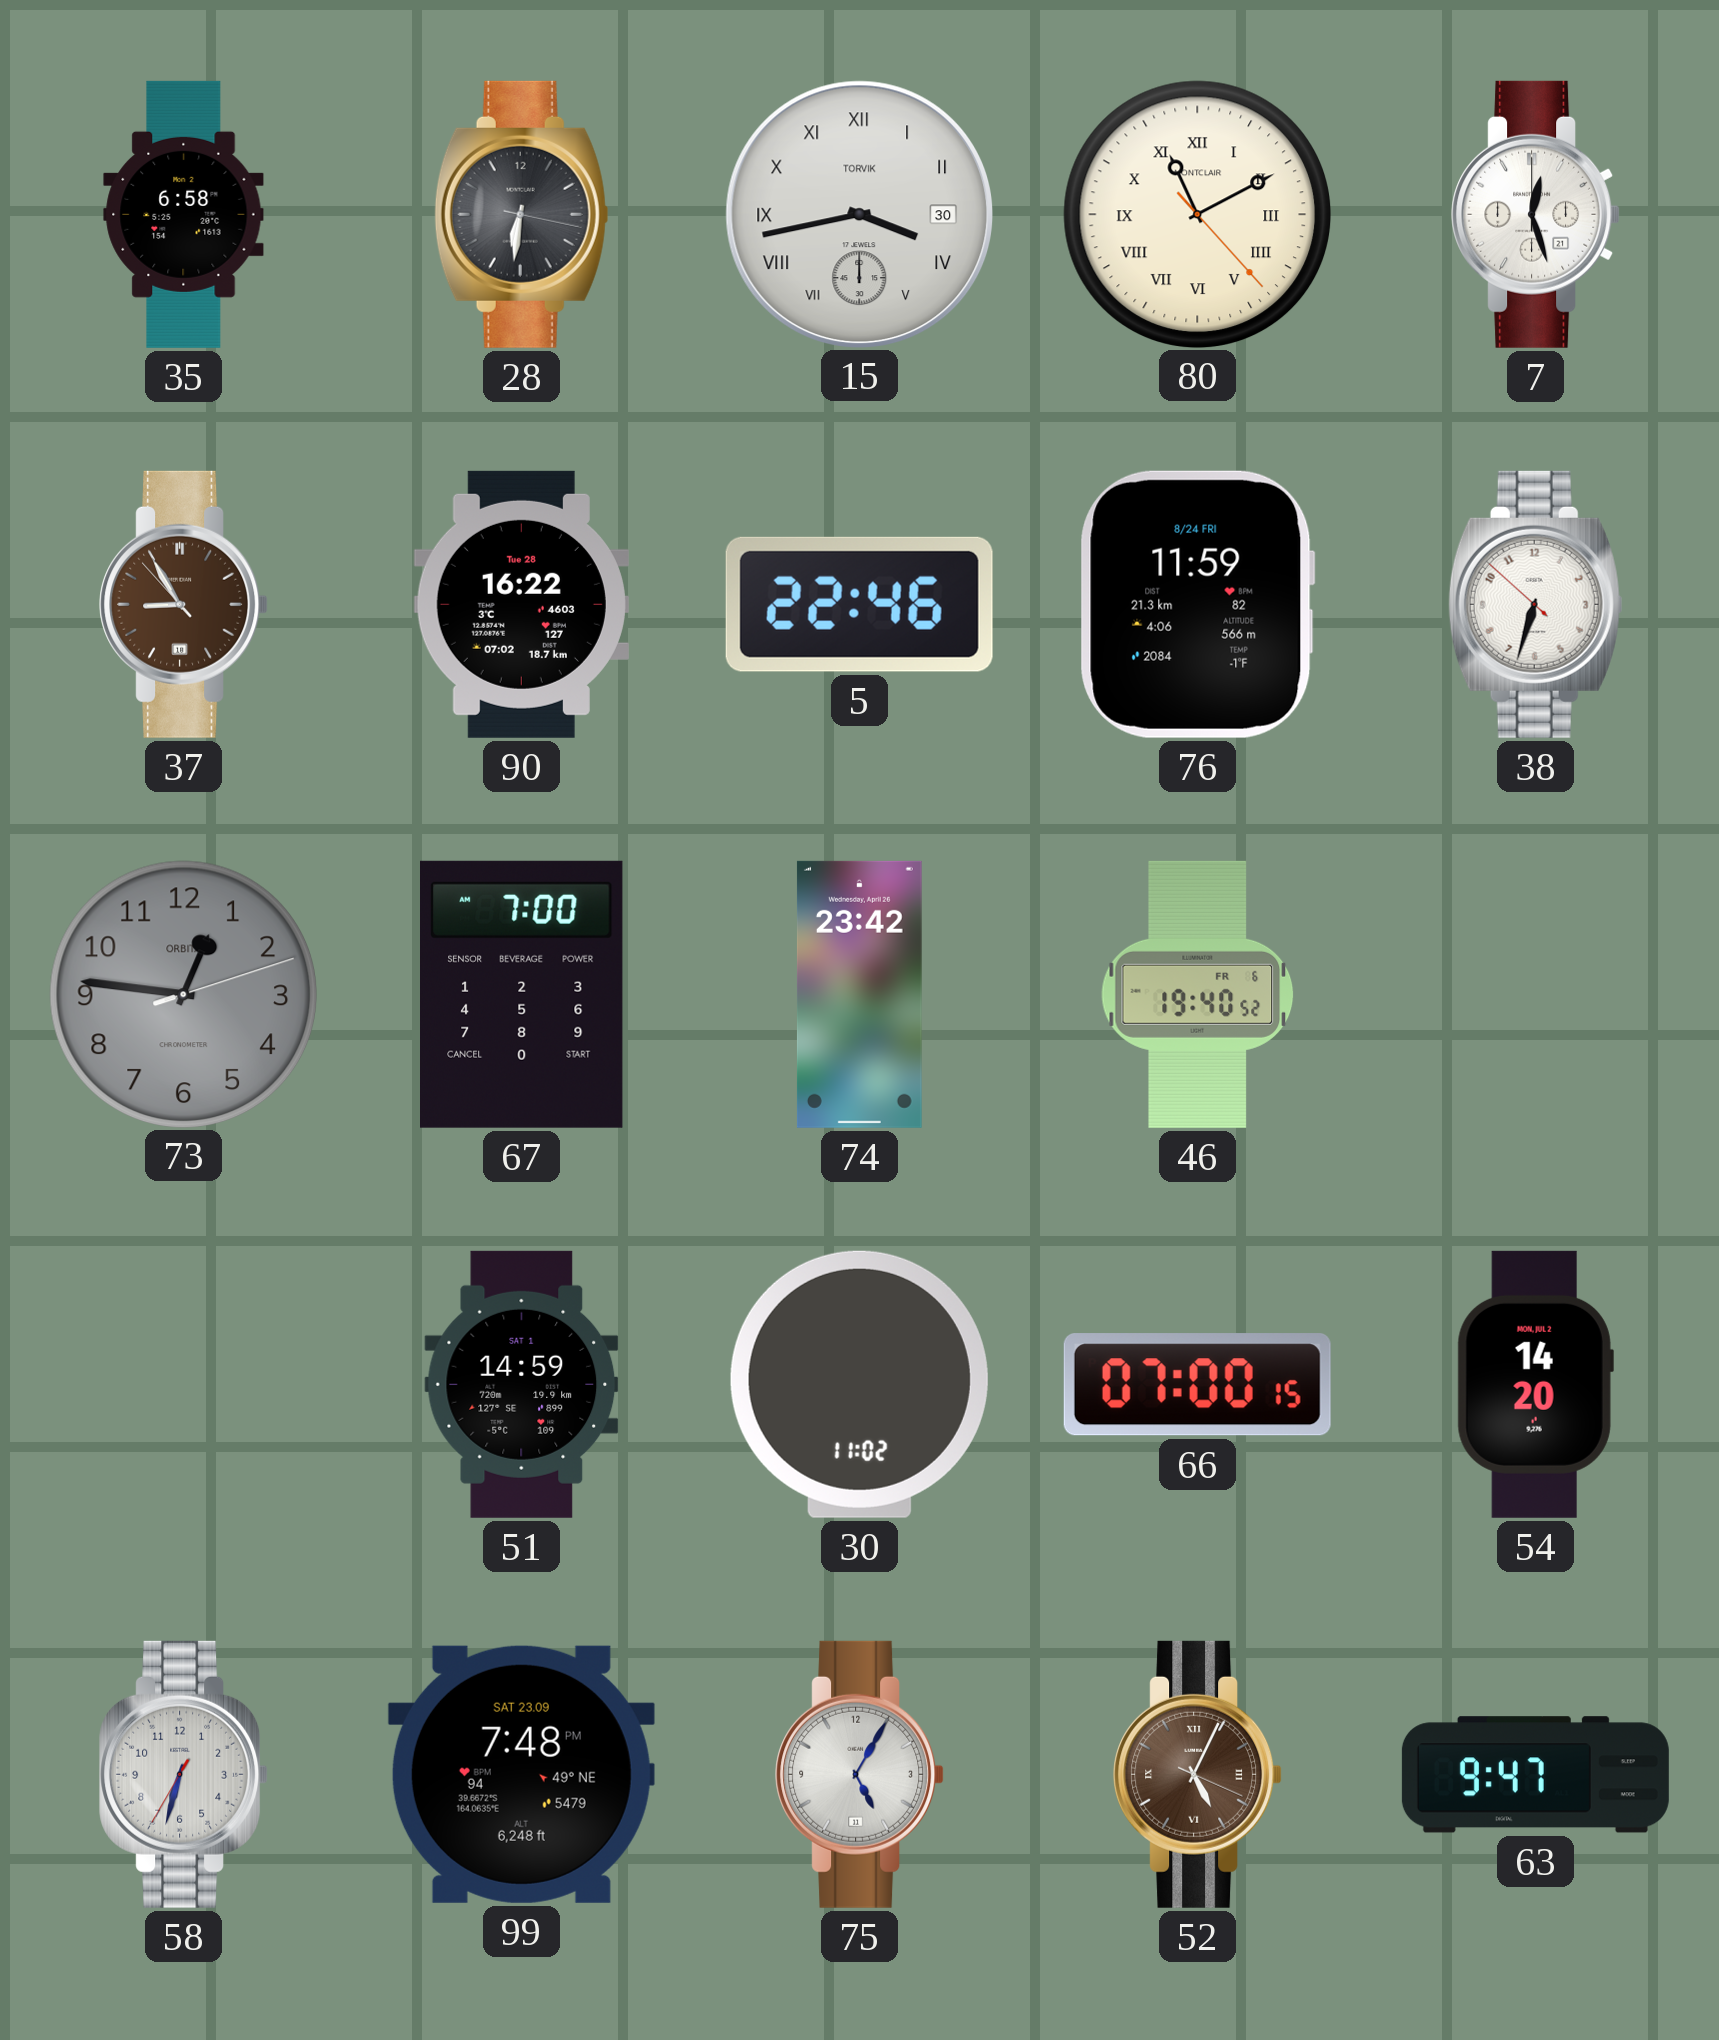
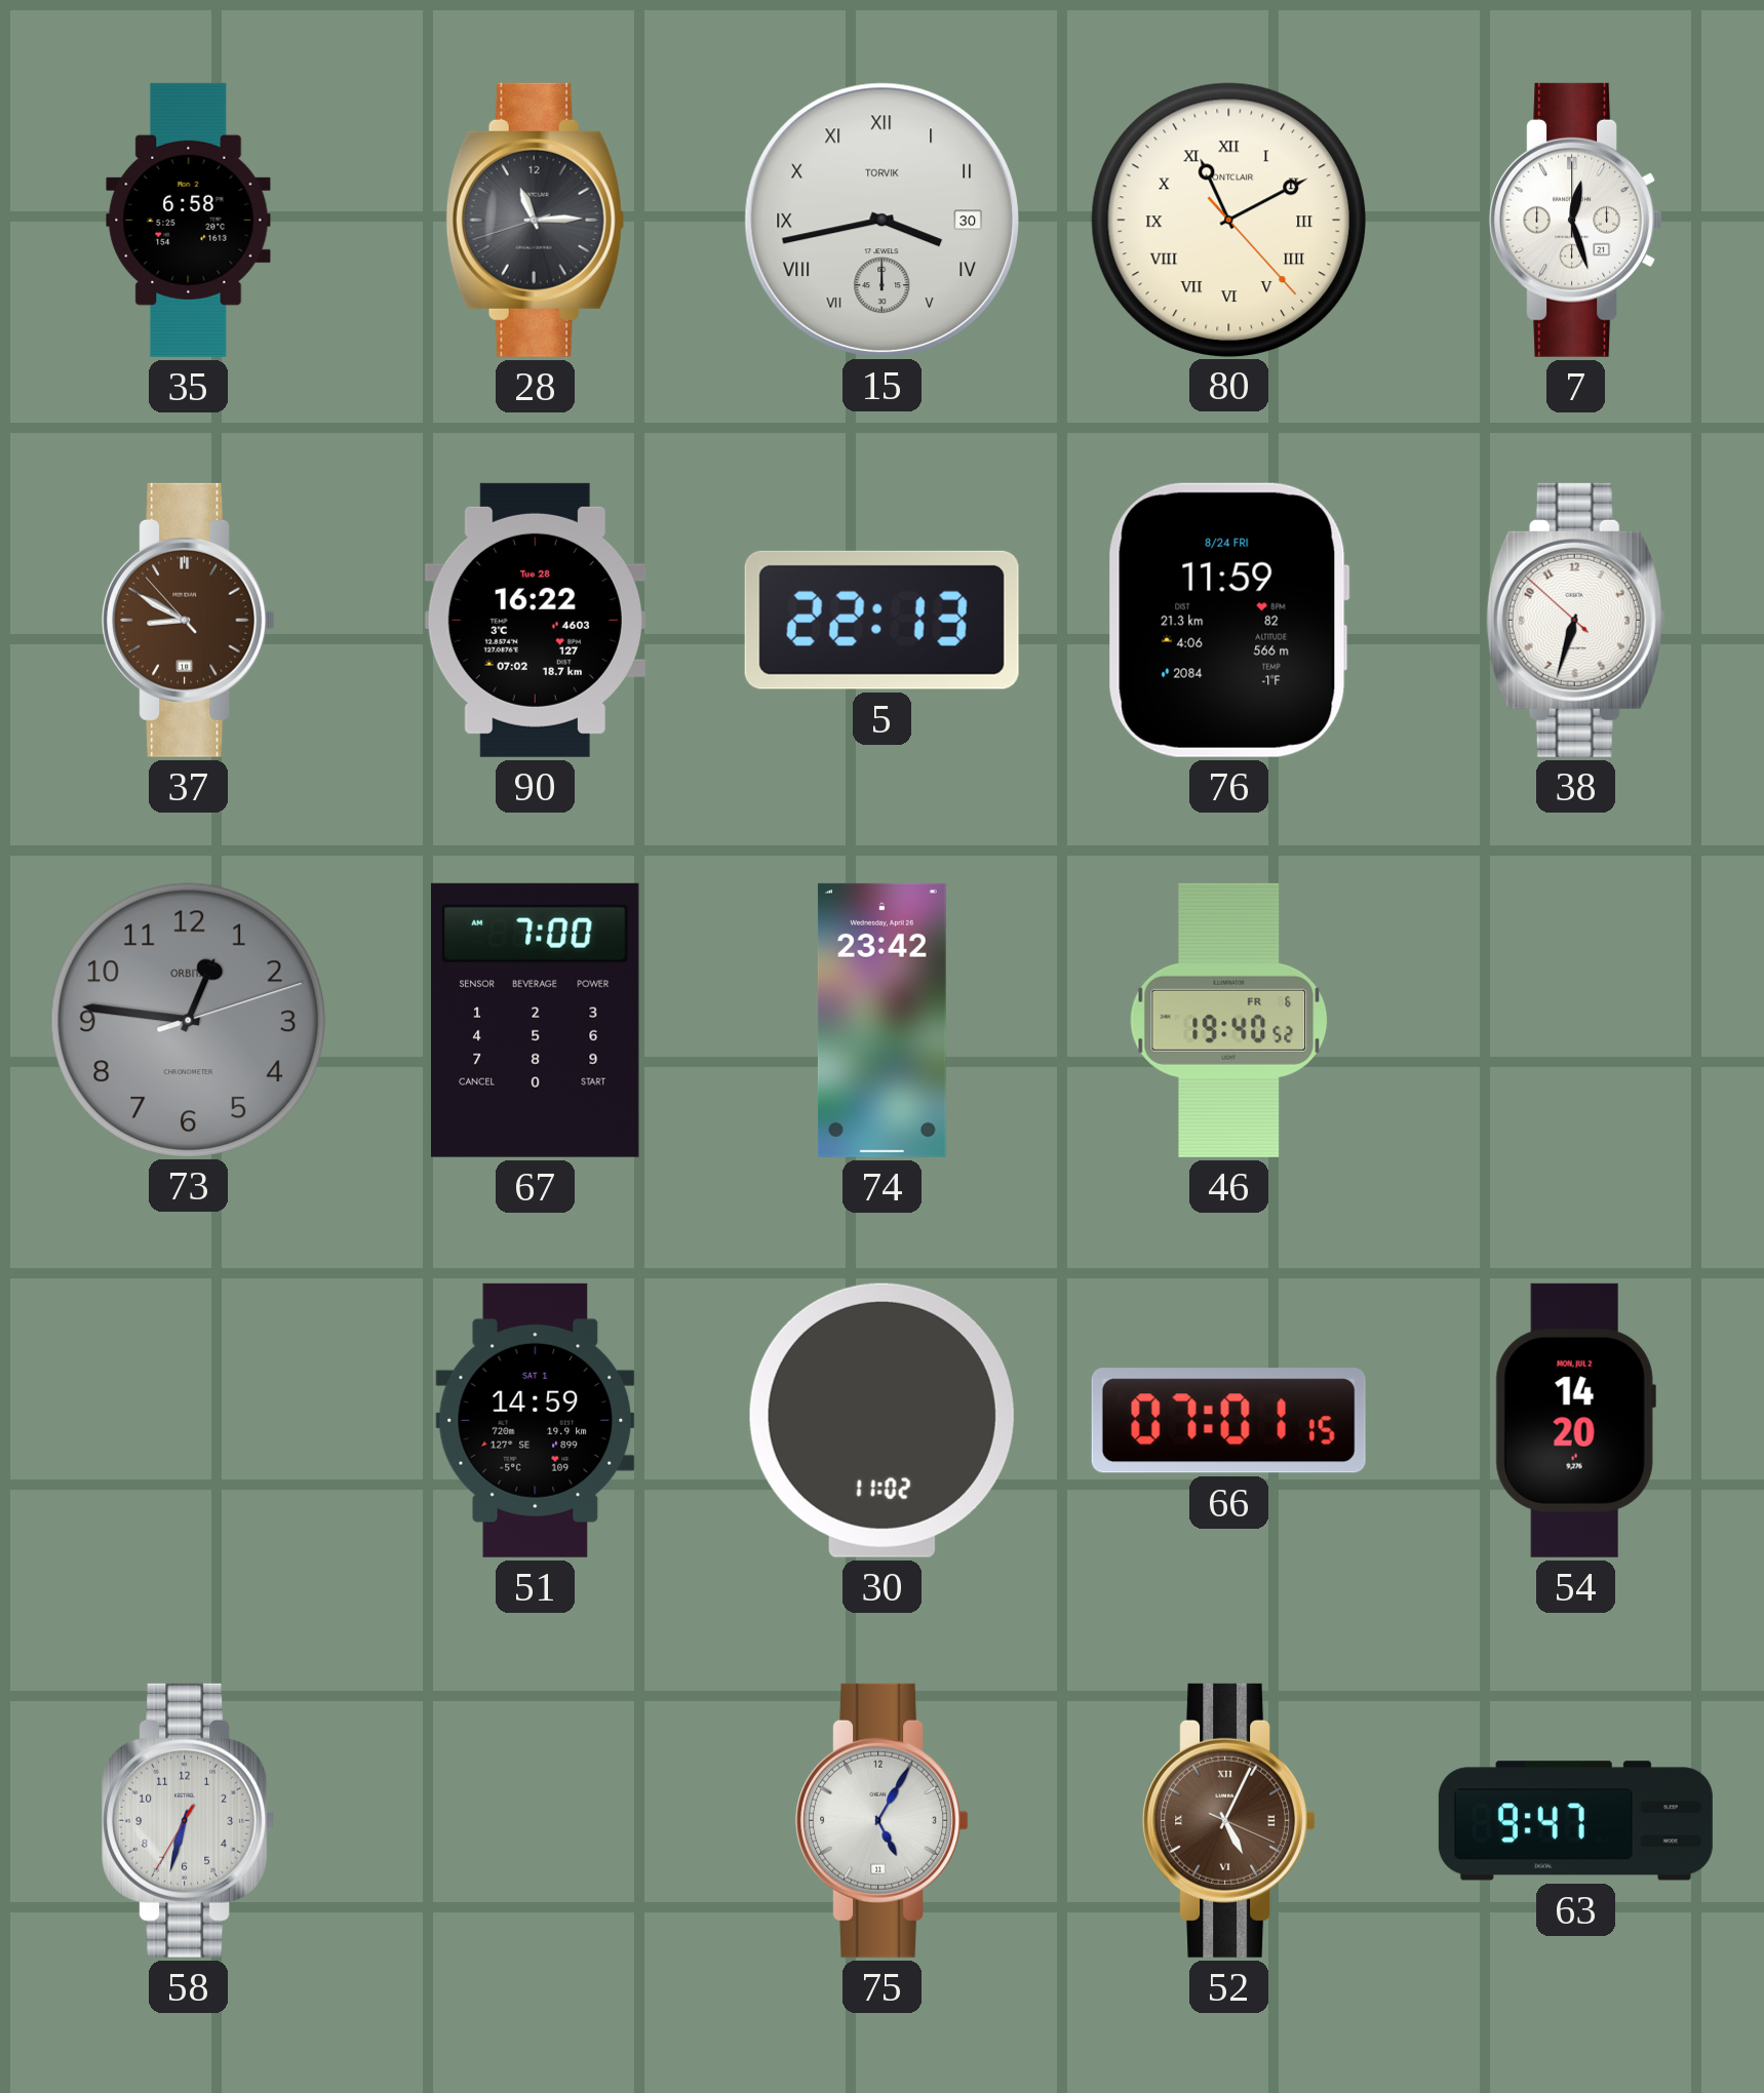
28: 6:31 -> 11:14 (535, 220)
37: 8:54 -> 8:49 (189, 620)
5: 22:46 -> 22:13 (881, 620)
66: 07:00 -> 07:01 (1228, 1421)
99: 7:48 -> none (521, 1774)
